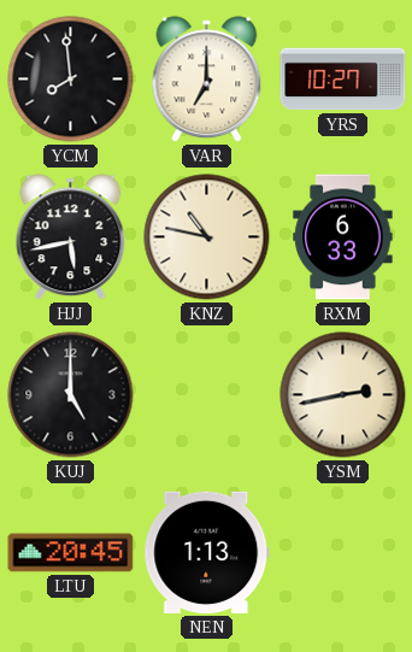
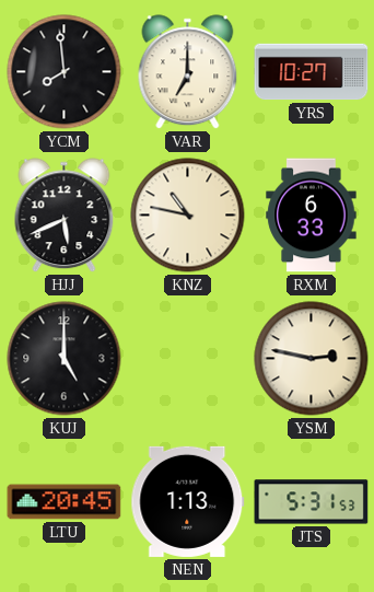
HJJ: 5:43 -> 5:41 (65, 216)
YSM: 2:43 -> 2:47 (312, 359)
JTS: none -> 5:31 (312, 502)
